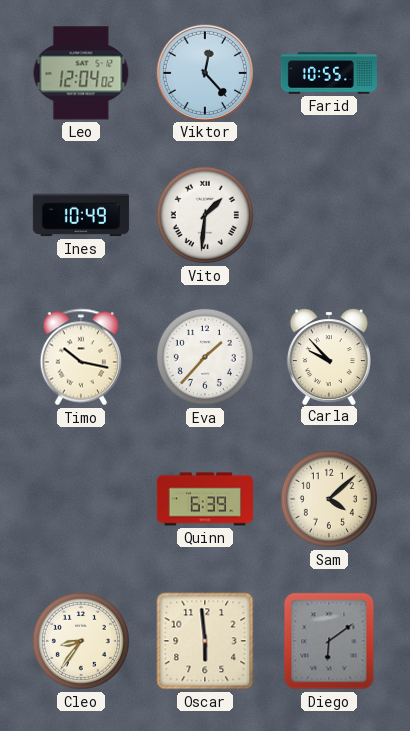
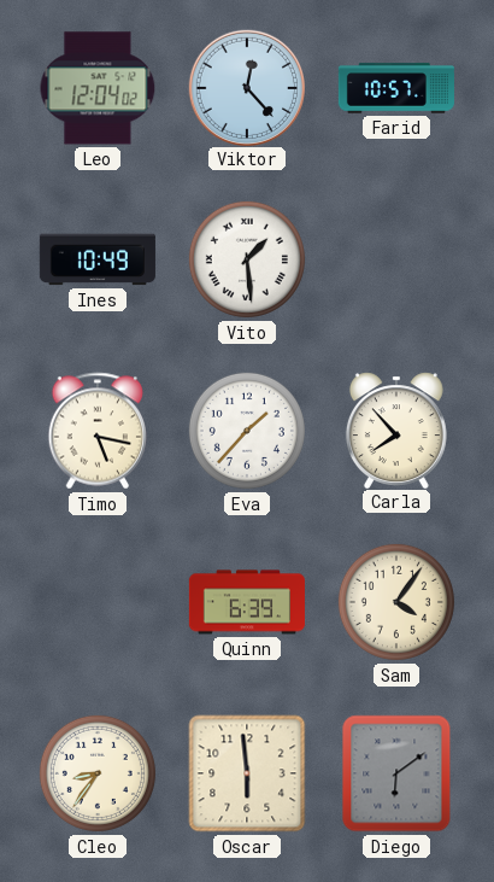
Farid: 10:55 -> 10:57 (396, 88)
Vito: 1:31 -> 1:29 (247, 259)
Timo: 10:17 -> 5:17 (96, 431)
Carla: 9:53 -> 7:53 (396, 430)
Sam: 4:08 -> 4:06 (396, 602)
